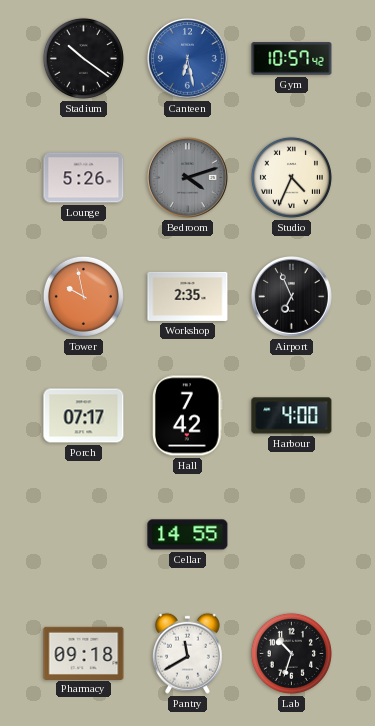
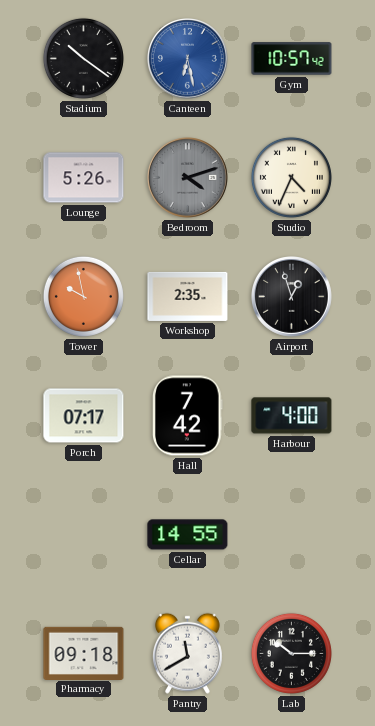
Airport: 6:56 -> 12:57 (292, 297)
Lab: 10:33 -> 10:15 (291, 653)
